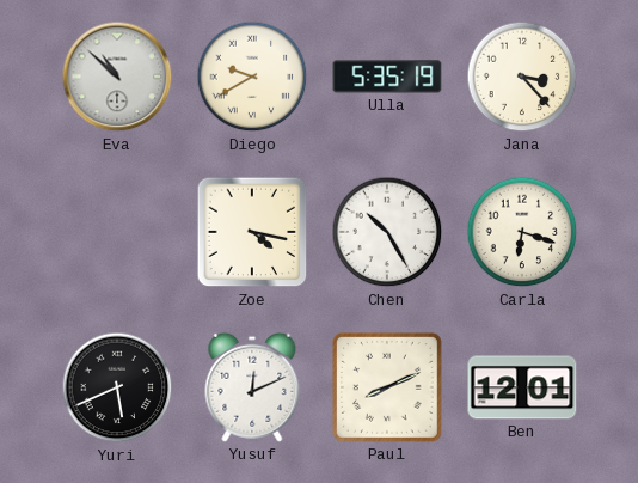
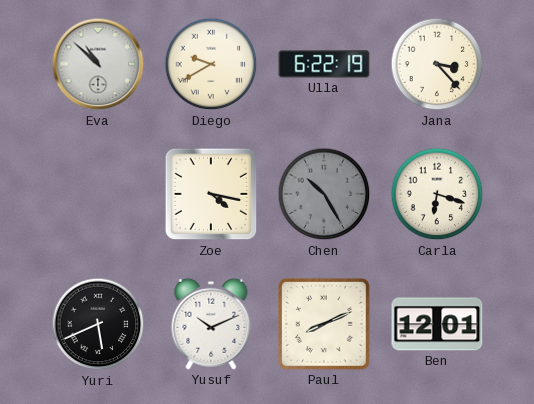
Ulla: 5:35 -> 6:22 (324, 64)
Chen dial: white -> grey (324, 194)
Yusuf: 12:11 -> 10:11 (211, 324)
